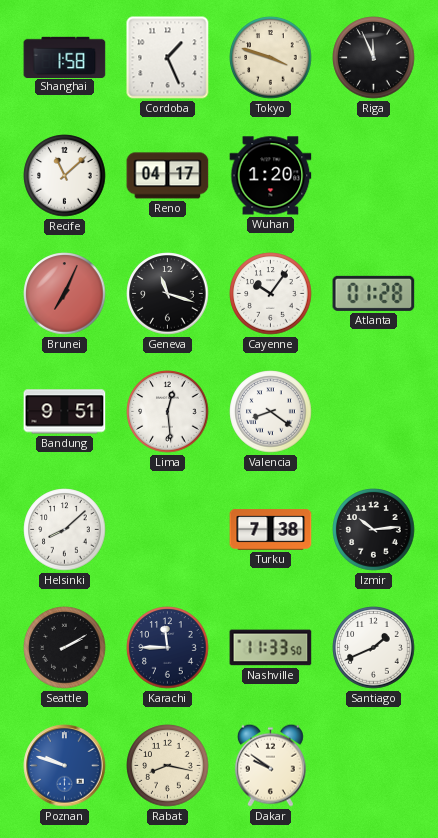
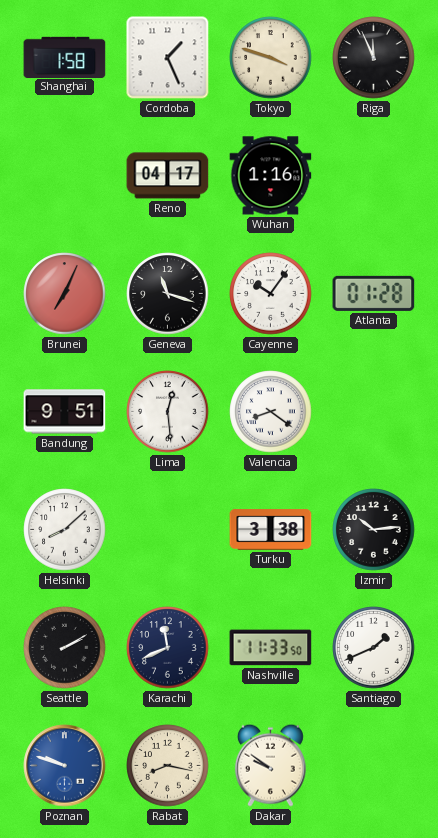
Recife: 11:08 -> none (65, 176)
Wuhan: 1:20 -> 1:16 (271, 176)
Turku: 7:38 -> 3:38 (271, 530)
Karachi: 11:45 -> 11:41 (168, 648)
